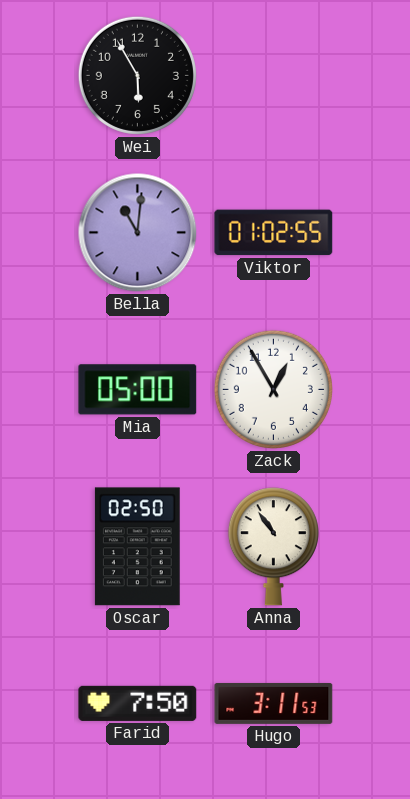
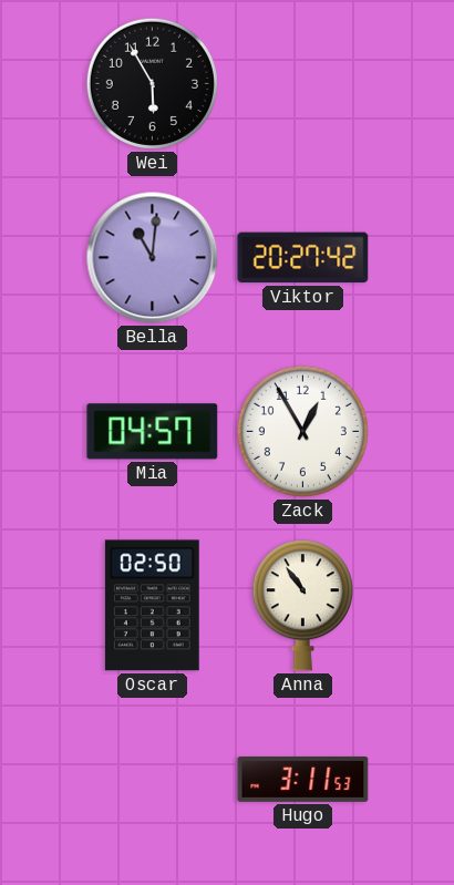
Viktor: 01:02 -> 20:27 (303, 258)
Mia: 05:00 -> 04:57 (153, 432)
Farid: 7:50 -> none (138, 703)
